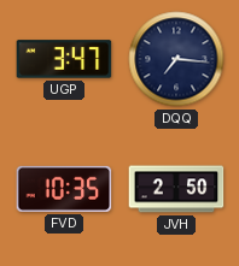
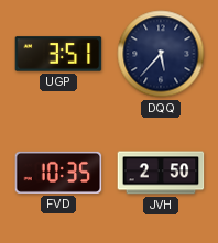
UGP: 3:47 -> 3:51 (58, 54)
DQQ: 7:16 -> 5:37 (161, 54)
